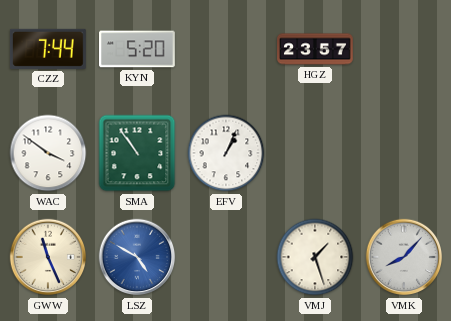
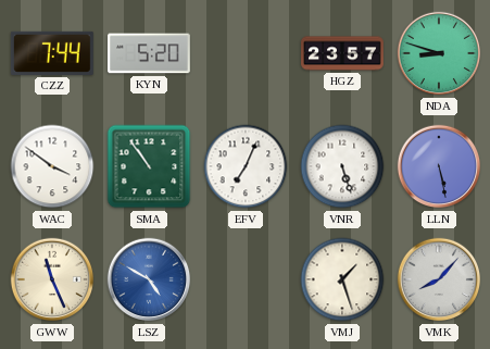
NDA: none -> 8:48 (439, 53)
EFV: 1:04 -> 7:04 (246, 166)
VNR: none -> 5:27 (342, 166)
LLN: none -> 5:28 (439, 166)
